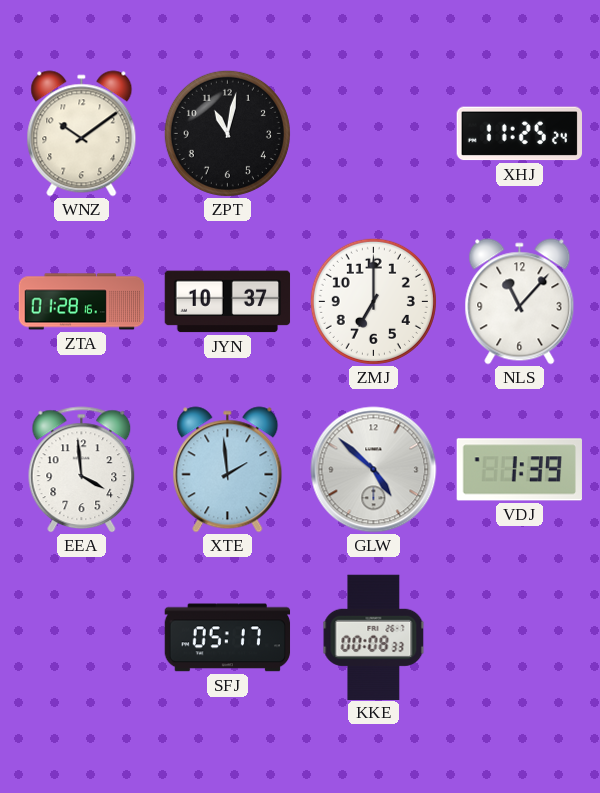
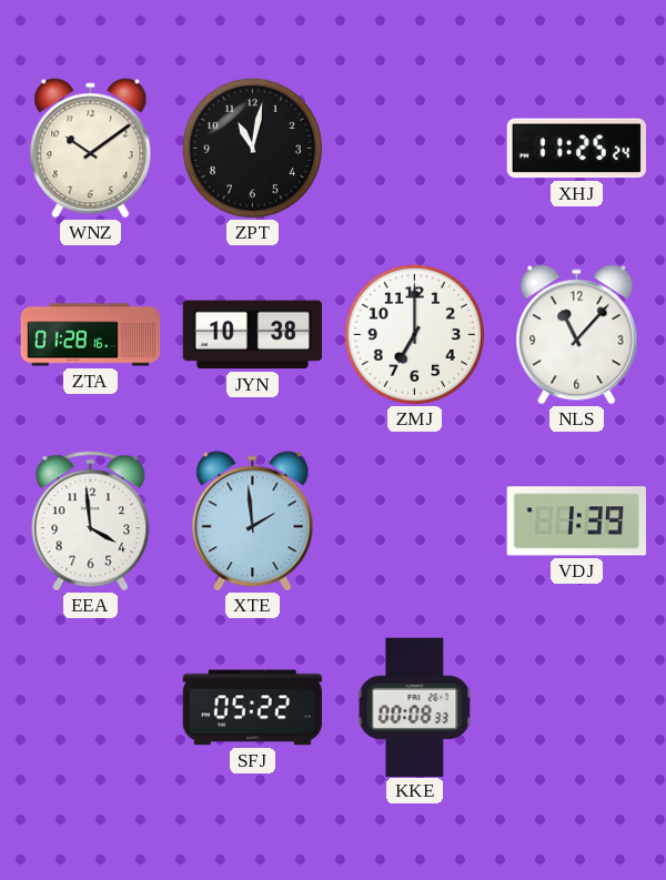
JYN: 10:37 -> 10:38 (253, 335)
GLW: 4:52 -> none (374, 470)
SFJ: 05:17 -> 05:22 (253, 708)
